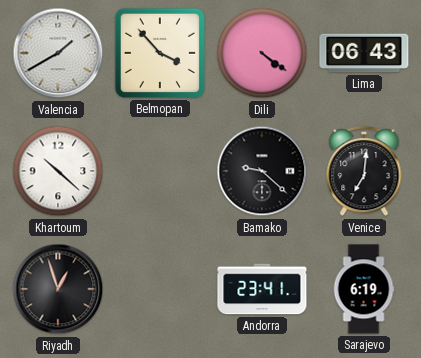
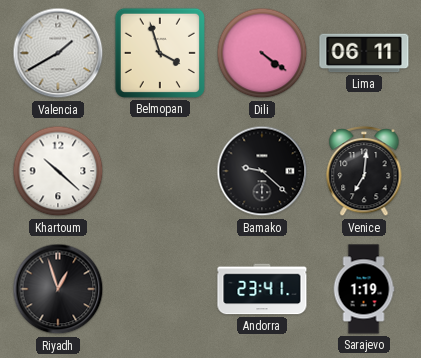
Belmopan: 3:53 -> 3:57 (160, 53)
Lima: 06:43 -> 06:11 (364, 53)
Sarajevo: 6:19 -> 1:19 (364, 289)
